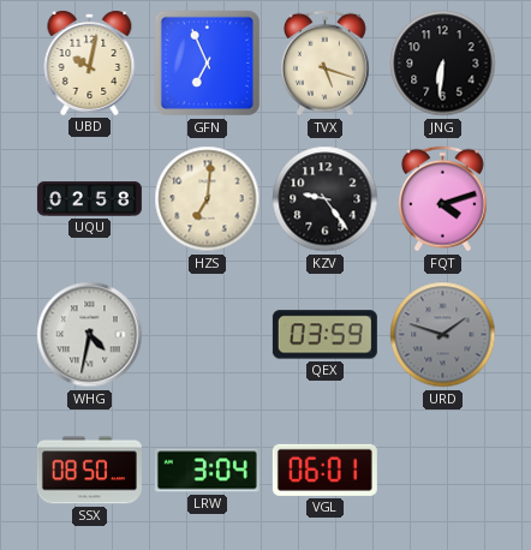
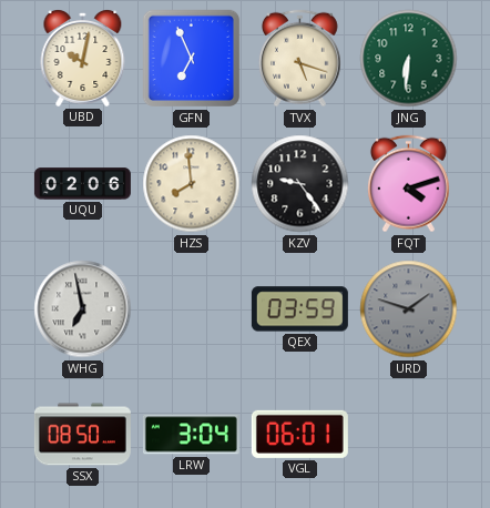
JNG dial: black -> green (409, 59)
UQU: 02:58 -> 02:06 (82, 184)
HZS: 7:01 -> 7:59 (192, 184)
WHG: 4:32 -> 6:58 (83, 309)
